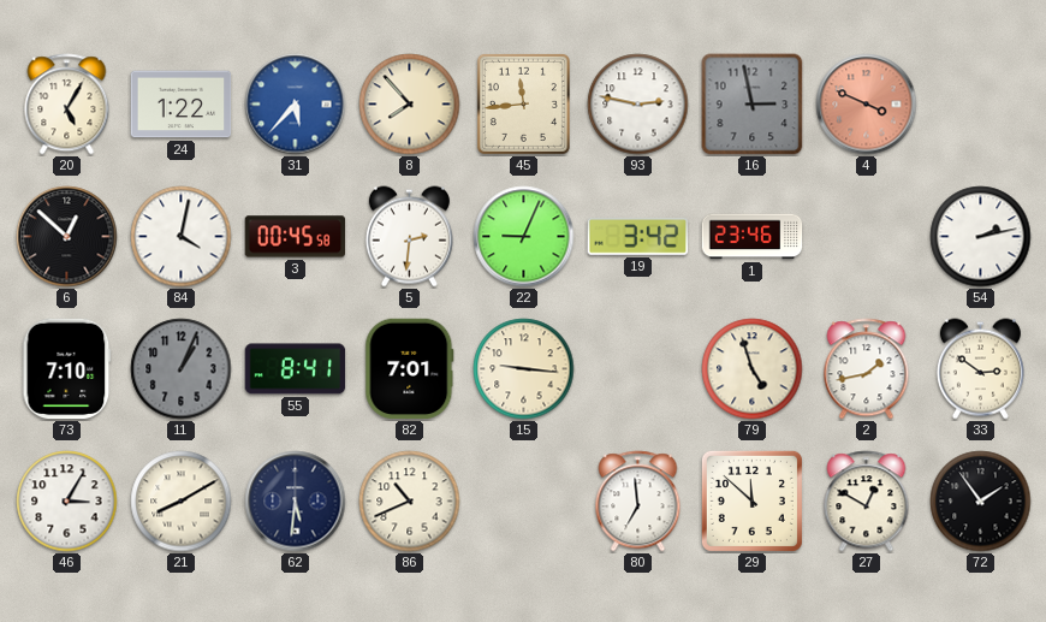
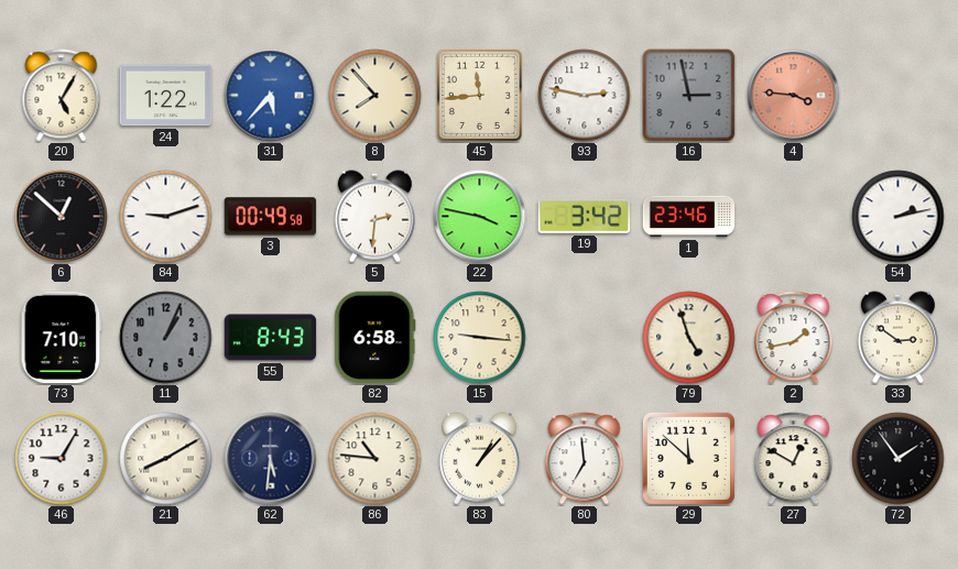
4: 3:49 -> 3:46 (794, 96)
84: 4:02 -> 9:12 (166, 217)
3: 00:45 -> 00:49 (271, 217)
22: 9:04 -> 3:47 (480, 217)
55: 8:41 -> 8:43 (271, 338)
82: 7:01 -> 6:58 (375, 338)
46: 3:05 -> 9:05 (62, 459)
86: 10:41 -> 10:46 (375, 459)
83: none -> 1:07 (479, 459)
